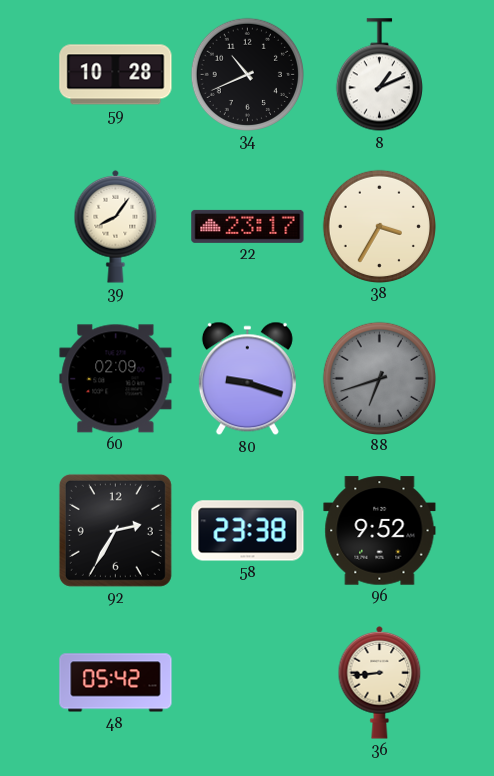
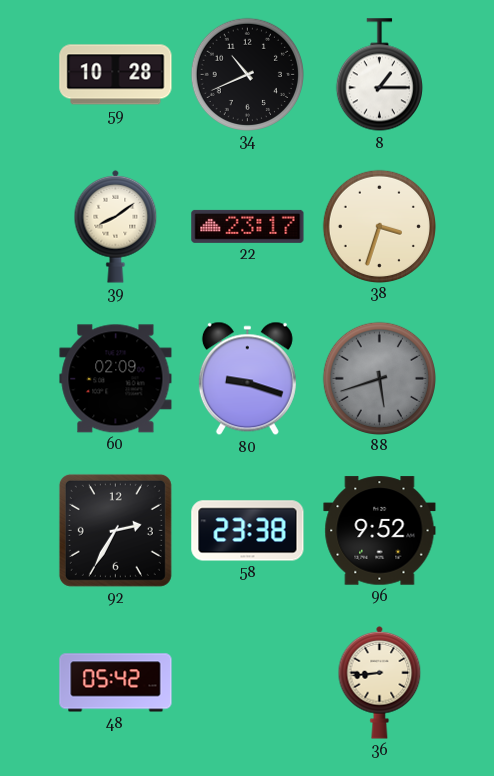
8: 1:11 -> 1:15 (379, 75)
39: 8:06 -> 8:09 (116, 226)
38: 3:35 -> 3:33 (379, 226)
88: 6:42 -> 5:42 (379, 378)
